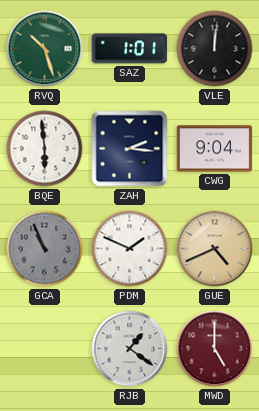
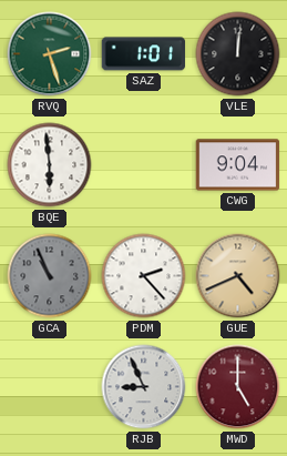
RVQ: 10:27 -> 2:27 (50, 54)
ZAH: 2:16 -> none (130, 149)
PDM: 1:49 -> 2:23 (144, 276)
RJB: 1:21 -> 8:56 (144, 387)
